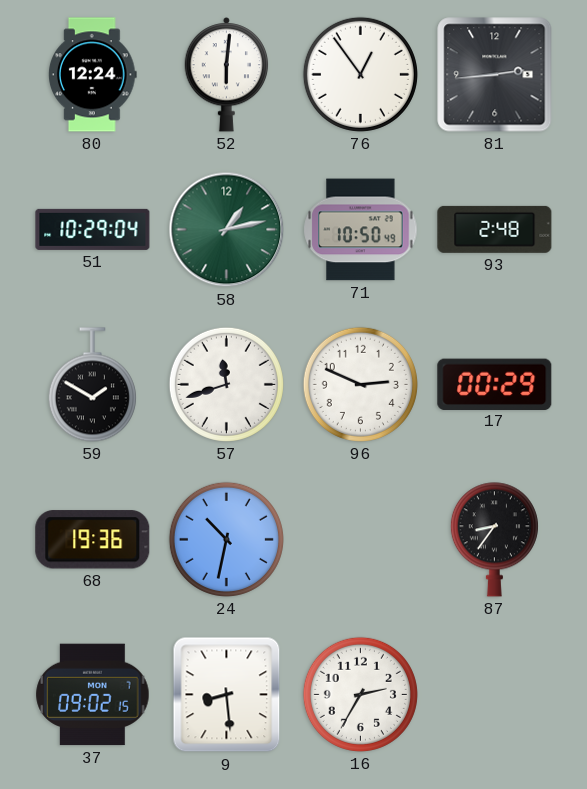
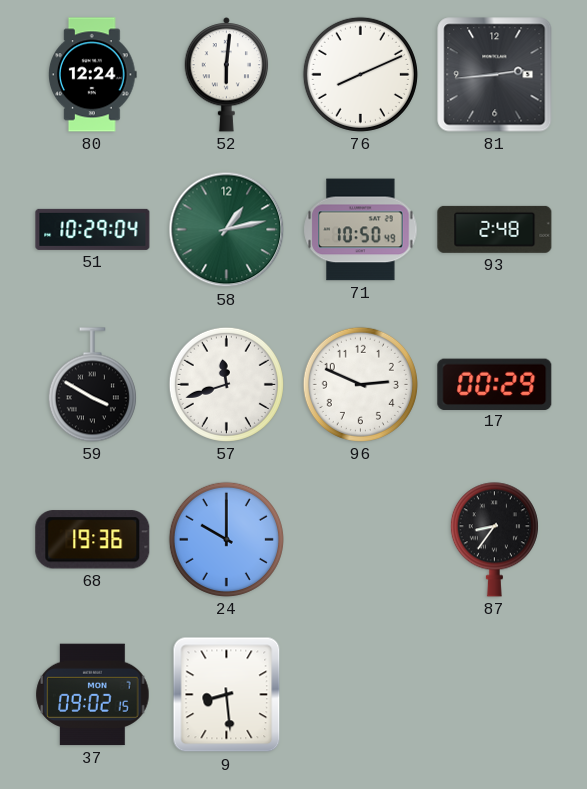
76: 12:54 -> 8:11 (360, 74)
59: 1:50 -> 3:50 (92, 385)
24: 10:32 -> 10:00 (226, 539)
16: 2:35 -> none (360, 694)
